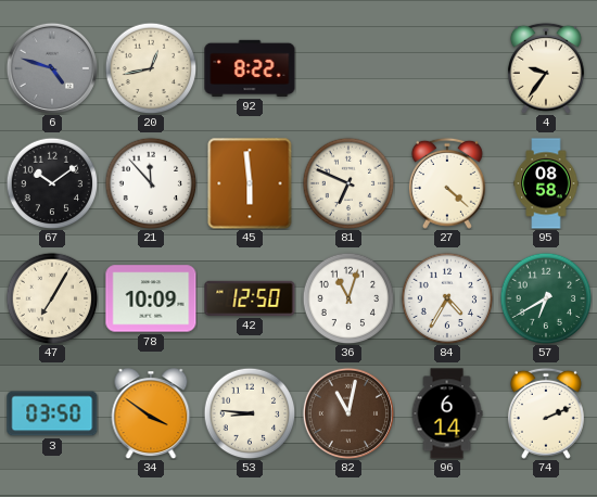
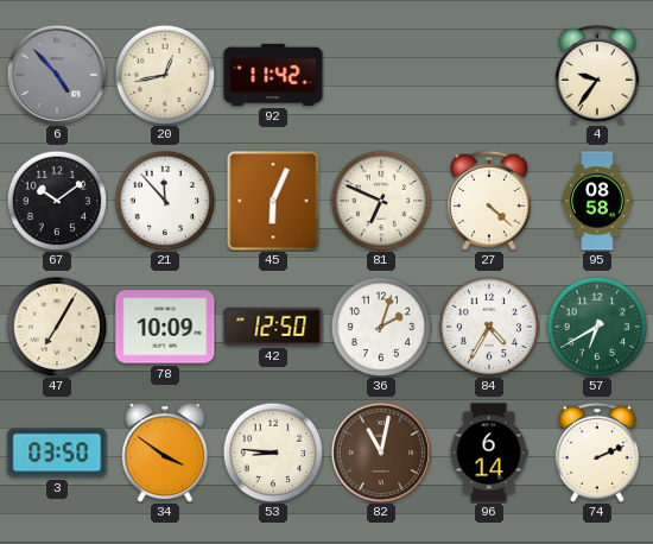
6: 4:48 -> 4:53 (56, 74)
92: 8:22 -> 11:42 (273, 75)
45: 5:59 -> 6:04 (273, 201)
36: 11:03 -> 2:03 (381, 327)
